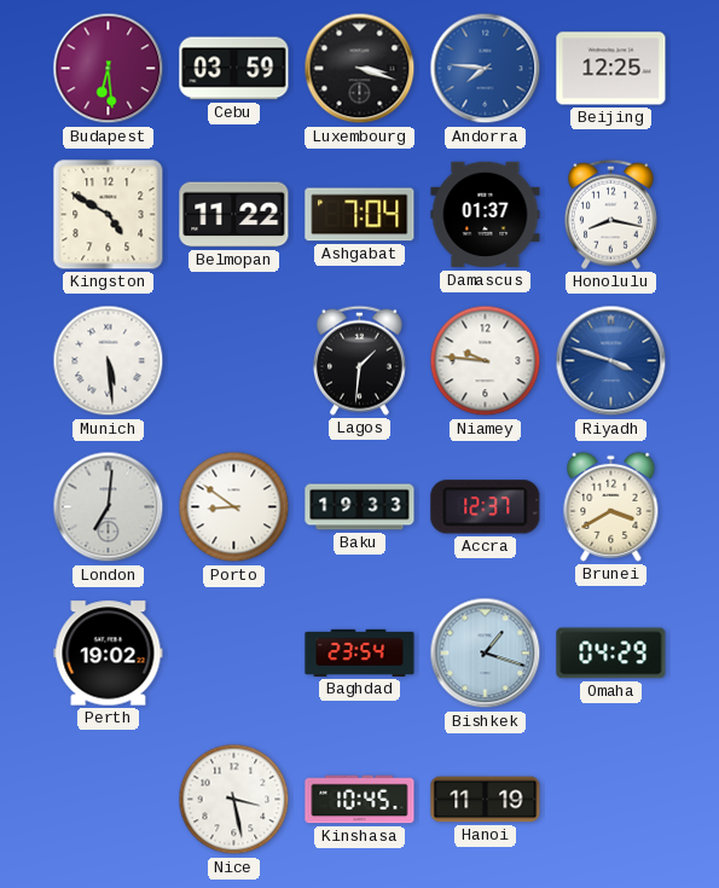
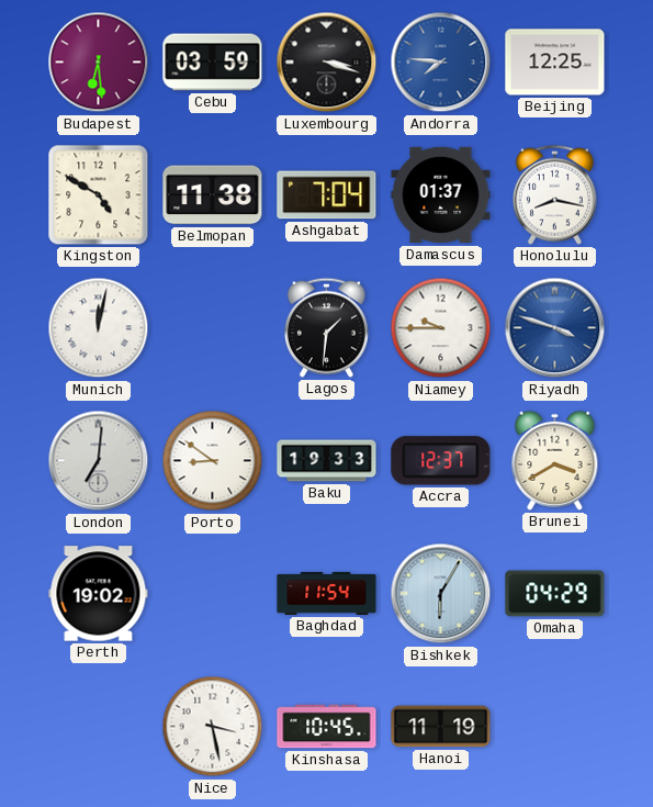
Belmopan: 11:22 -> 11:38 (213, 195)
Munich: 5:29 -> 12:02 (99, 328)
Niamey: 9:46 -> 9:45 (441, 328)
Baghdad: 23:54 -> 11:54 (327, 593)
Bishkek: 1:18 -> 6:05 (441, 594)
